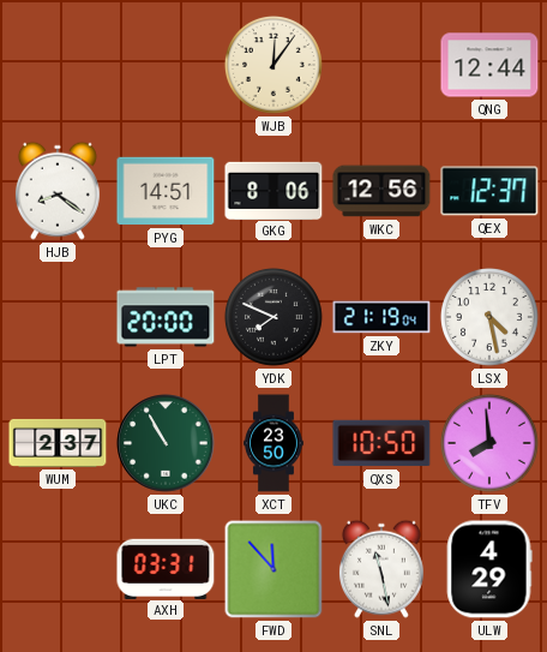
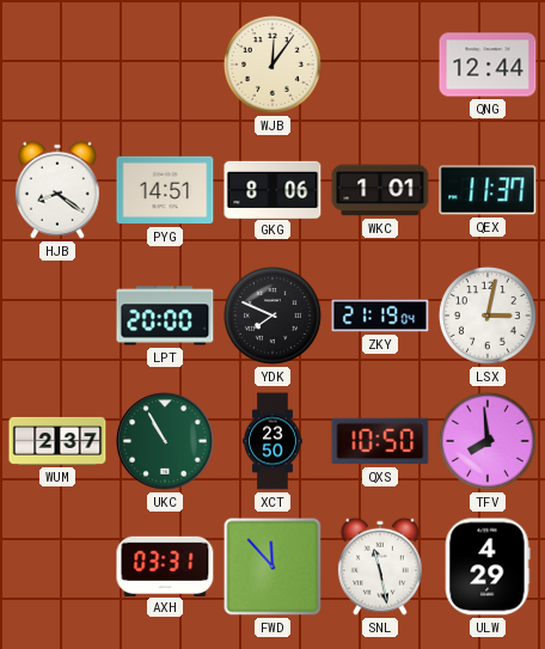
WKC: 12:56 -> 1:01 (380, 190)
QEX: 12:37 -> 11:37 (488, 190)
LSX: 4:28 -> 3:02 (488, 316)
